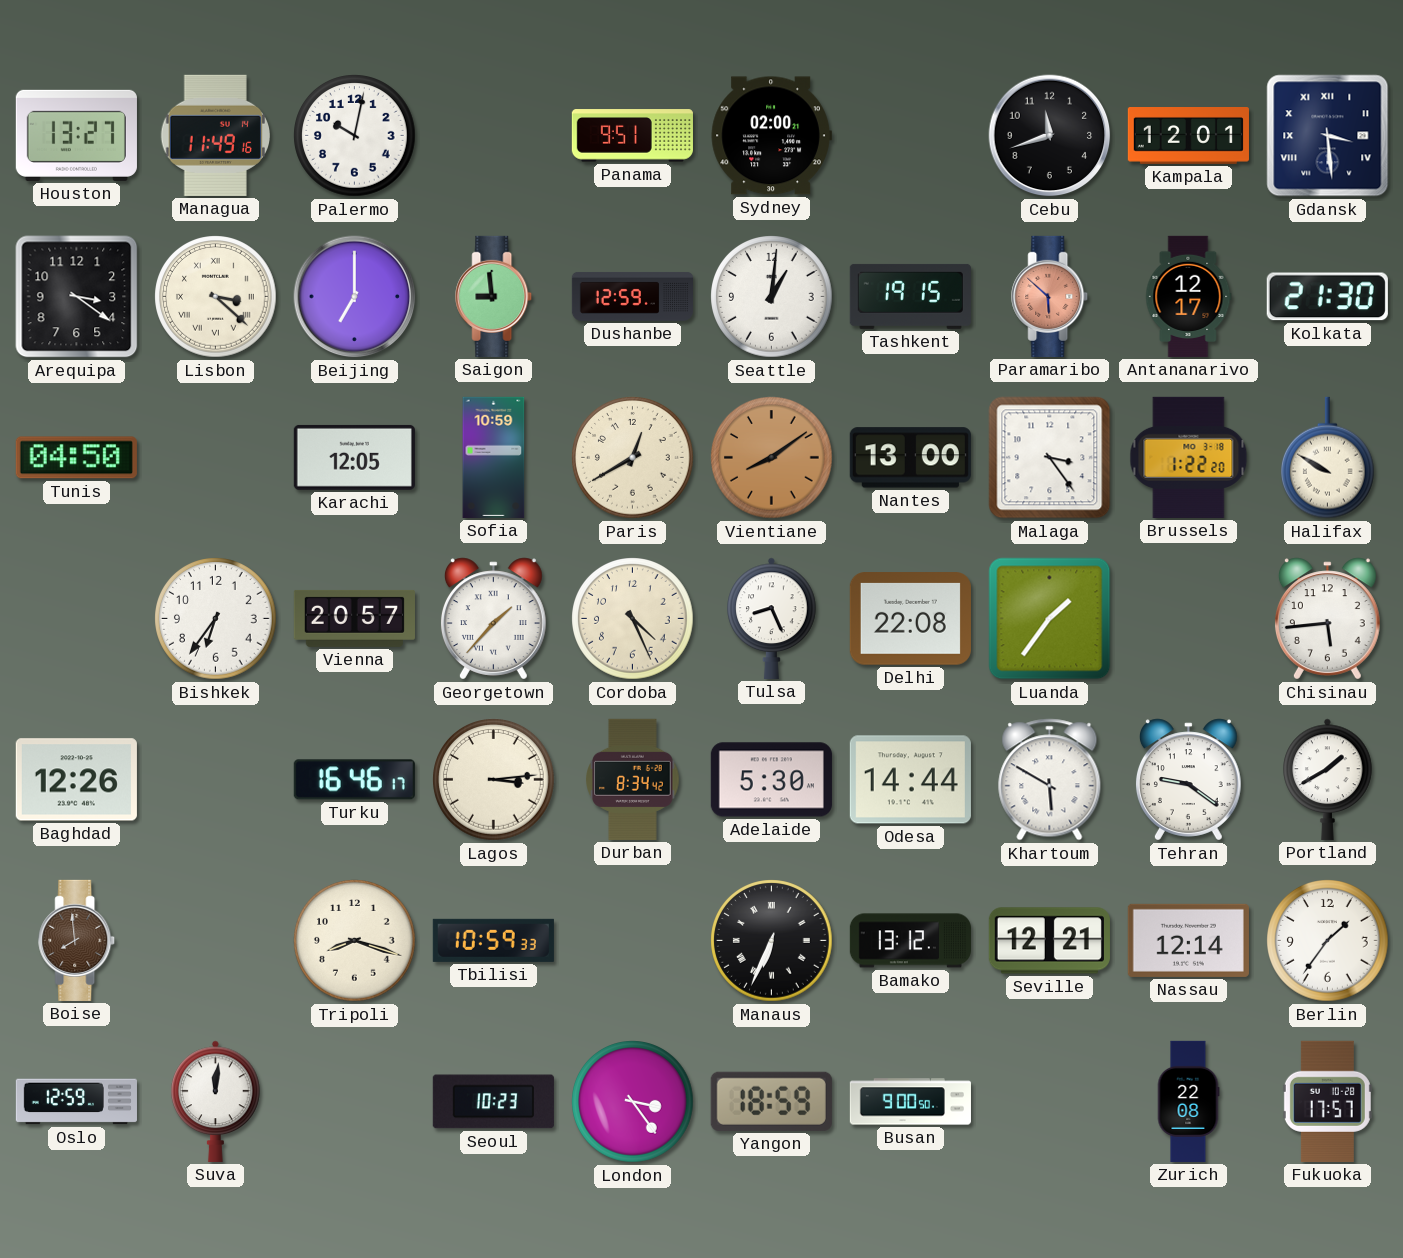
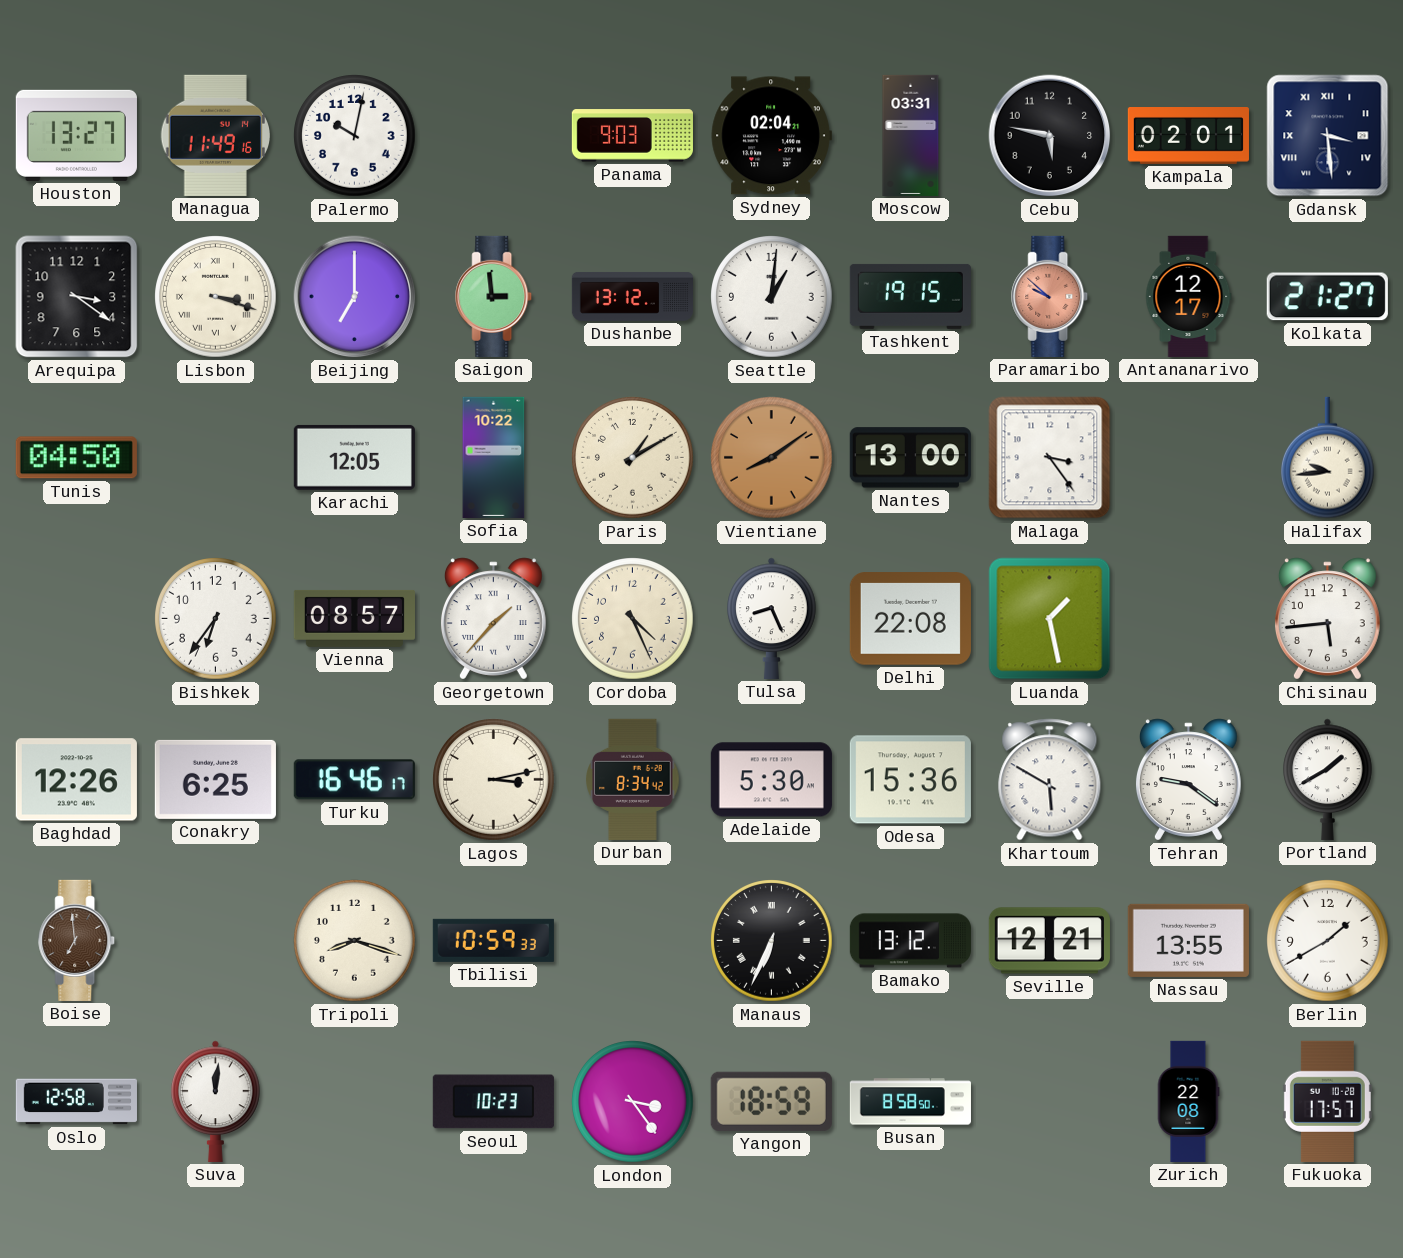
Panama: 9:51 -> 9:03 (632, 136)
Sydney: 02:00 -> 02:04 (771, 136)
Moscow: none -> 03:31 (911, 135)
Cebu: 11:42 -> 5:47 (1050, 136)
Kampala: 12:01 -> 02:01 (1188, 136)
Lisbon: 3:22 -> 3:18 (216, 297)
Saigon: 8:59 -> 2:59 (494, 296)
Dushanbe: 12:59 -> 13:12 (632, 296)
Paramaribo: 5:52 -> 9:52 (1050, 296)
Kolkata: 21:30 -> 21:27 (1327, 297)
Sofia: 10:59 -> 10:22 (494, 457)
Paris: 12:40 -> 1:10 (633, 458)
Brussels: 1:22 -> none (1189, 457)
Halifax: 9:50 -> 9:44 (1328, 458)
Vienna: 20:57 -> 08:57 (354, 618)
Luanda: 1:36 -> 1:28 (1050, 619)
Conakry: none -> 6:25 (215, 779)
Lagos: 3:14 -> 3:13 (494, 780)
Odesa: 14:44 -> 15:36 (910, 780)
Boise: 7:59 -> 6:59 (77, 940)
Nassau: 12:14 -> 13:55 (1188, 940)
Berlin: 1:36 -> 1:40 (1328, 941)
Oslo: 12:59 -> 12:58 (76, 1102)
Busan: 9:00 -> 8:58 (910, 1102)
